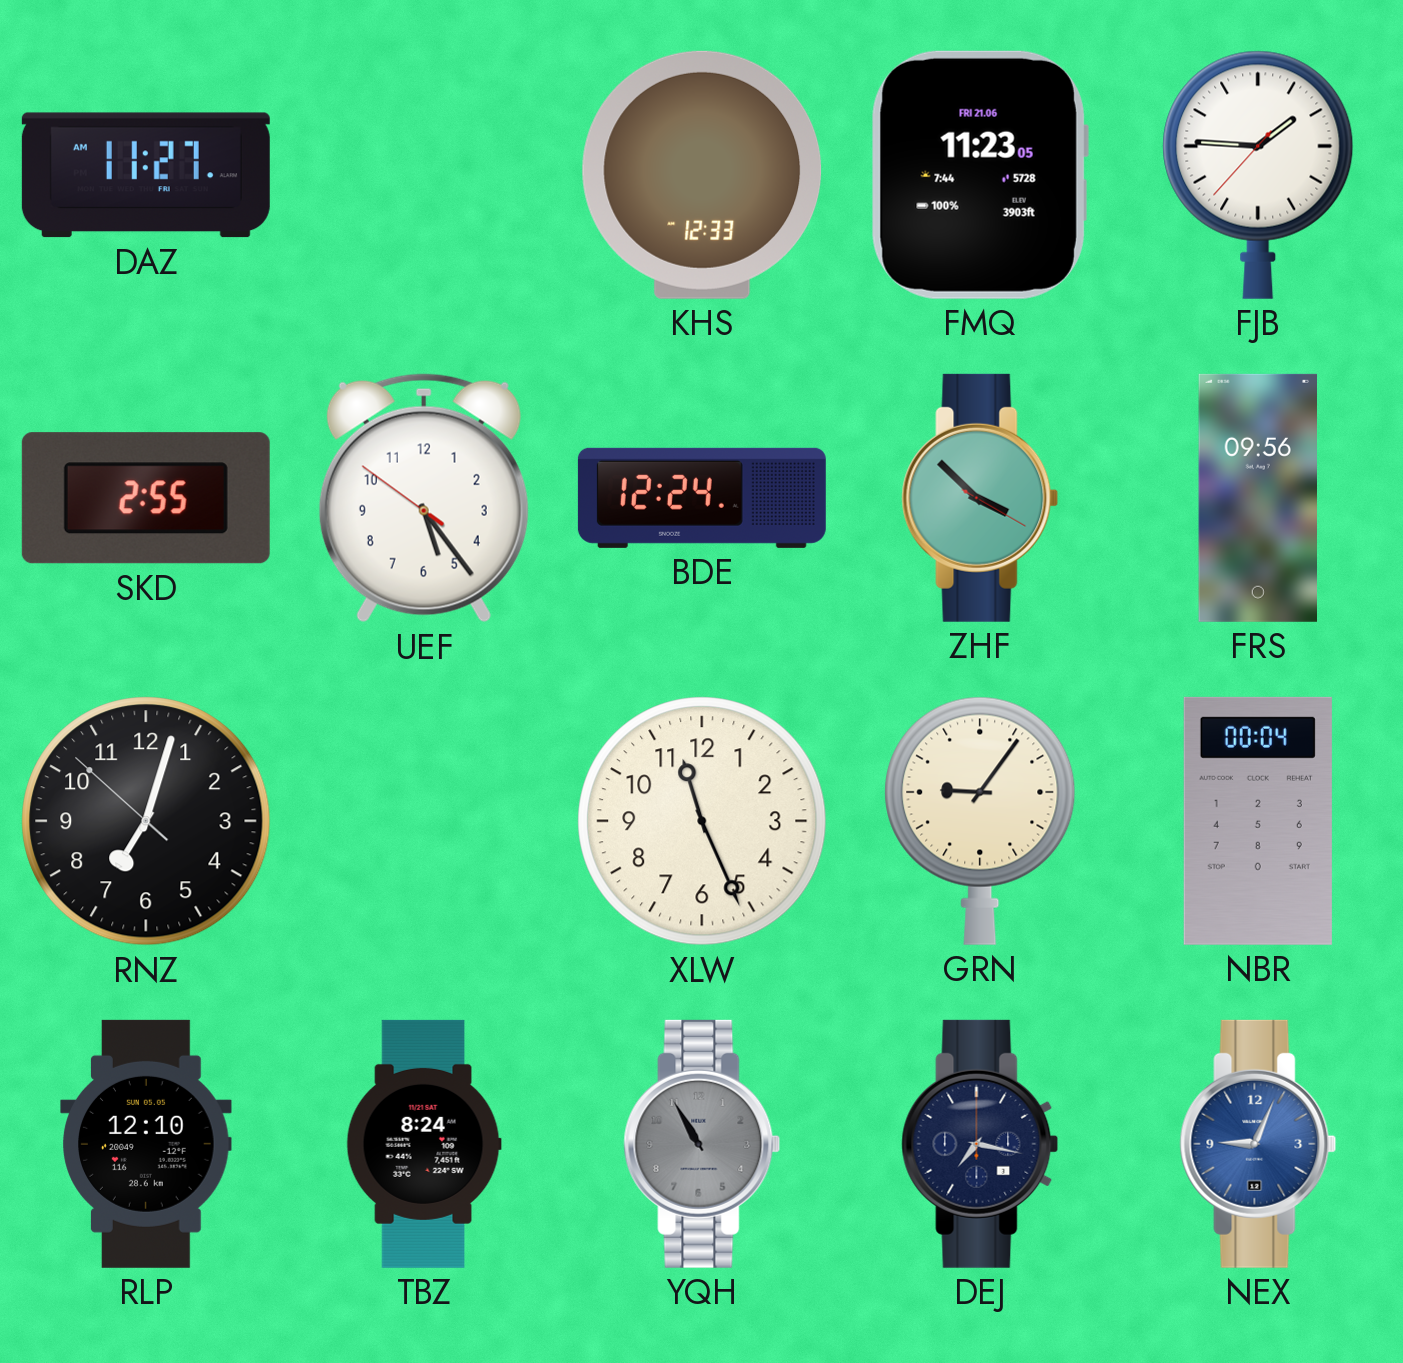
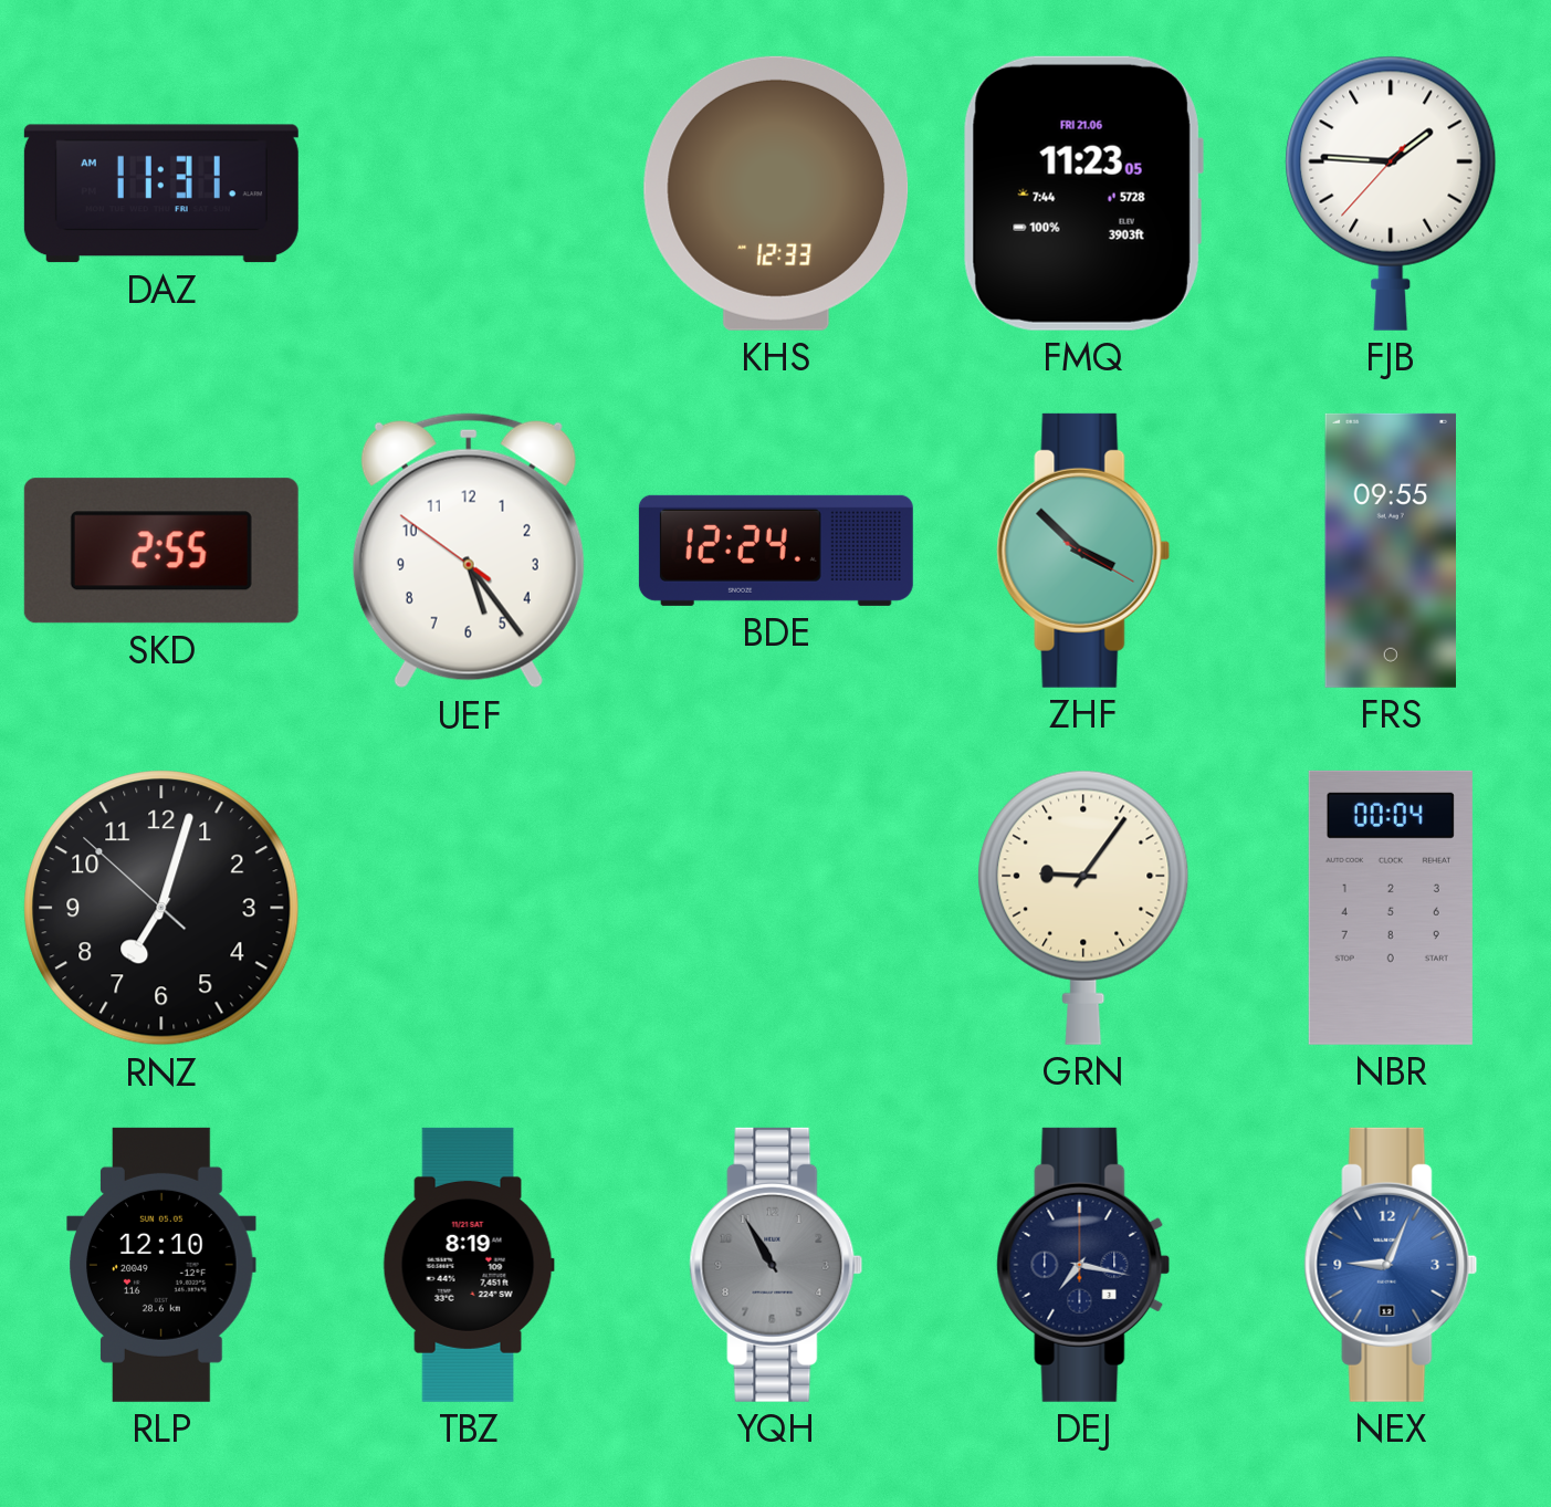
DAZ: 11:27 -> 11:31 (161, 193)
FRS: 09:56 -> 09:55 (1391, 551)
XLW: 11:26 -> none (702, 821)
TBZ: 8:24 -> 8:19 (469, 1265)
